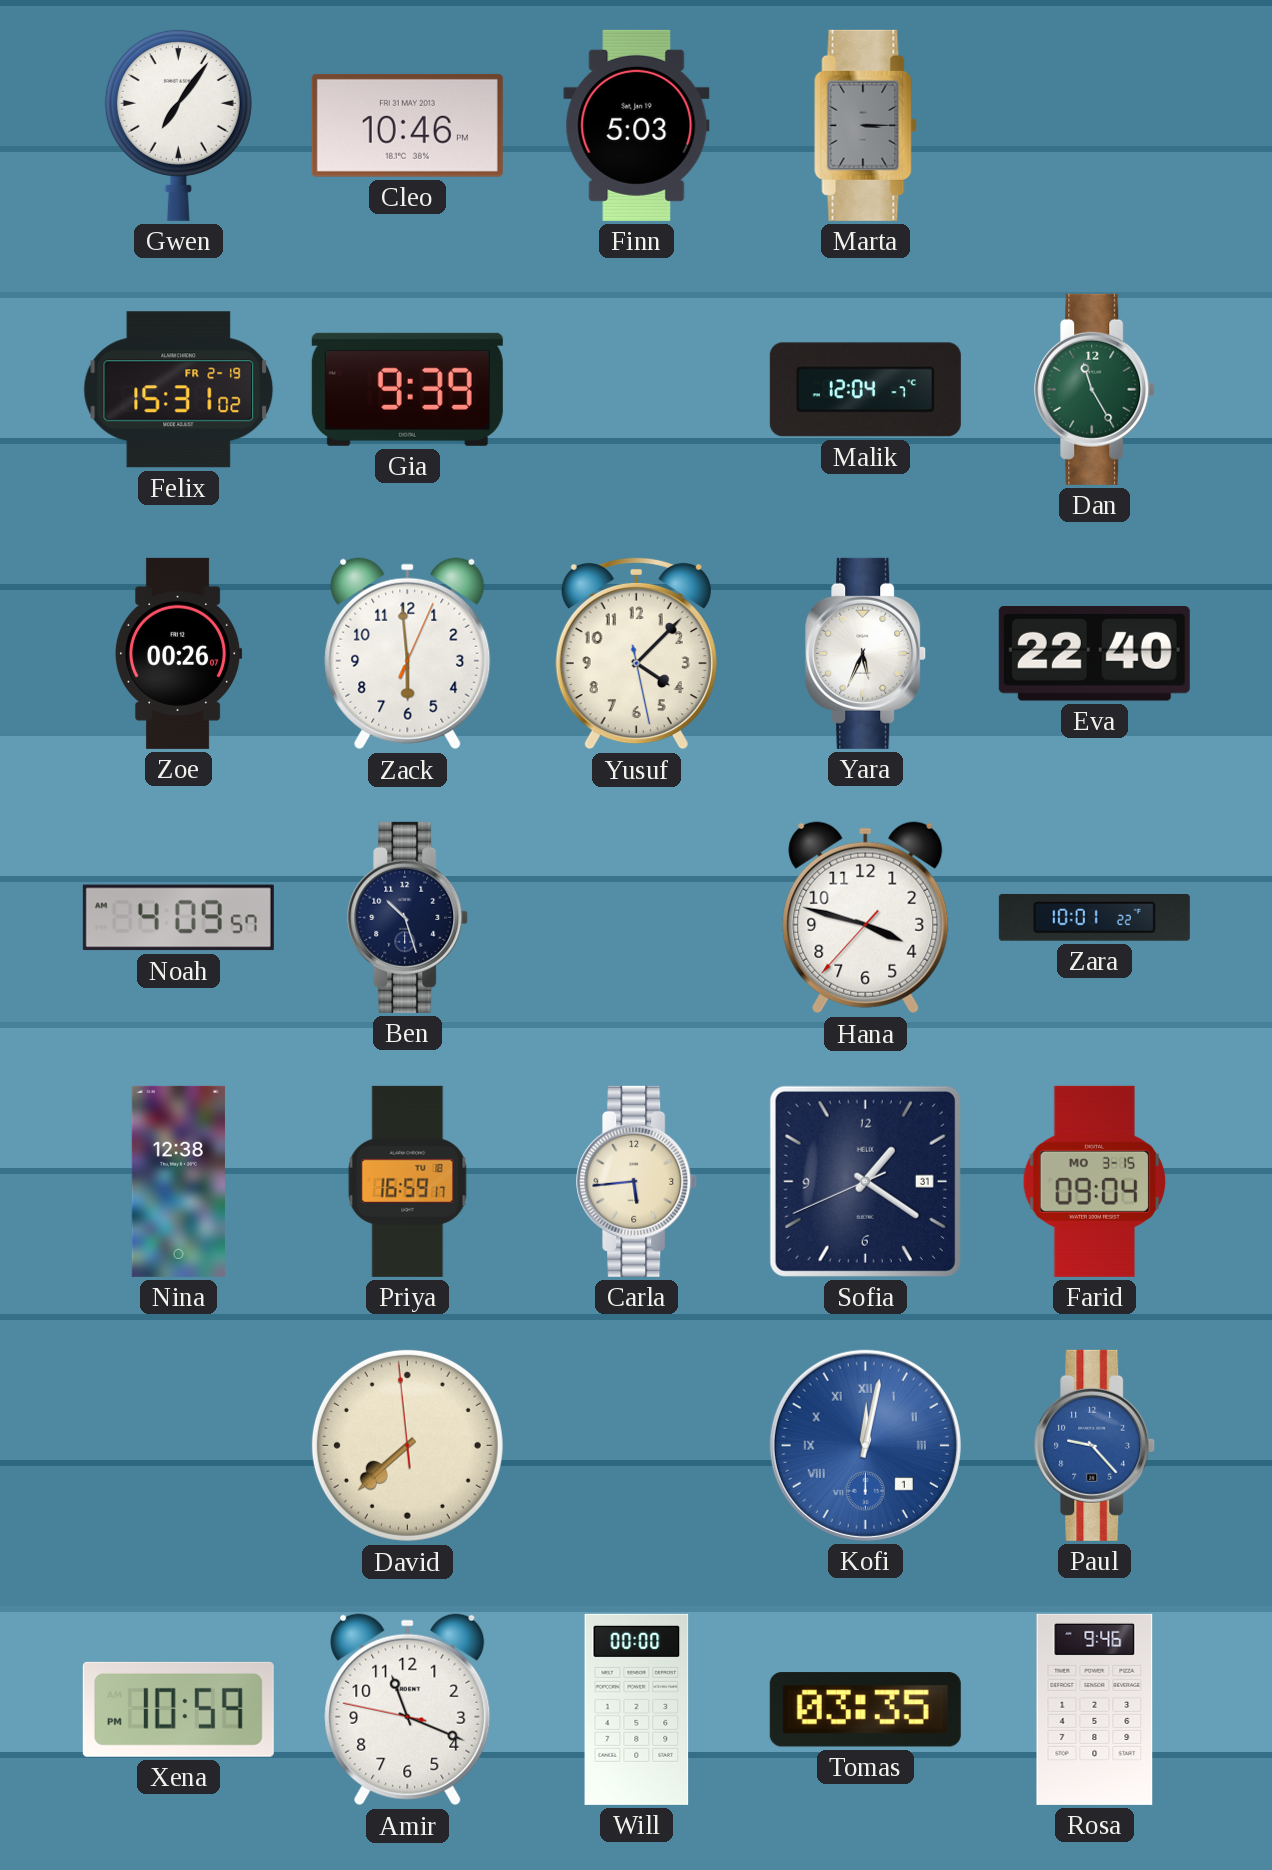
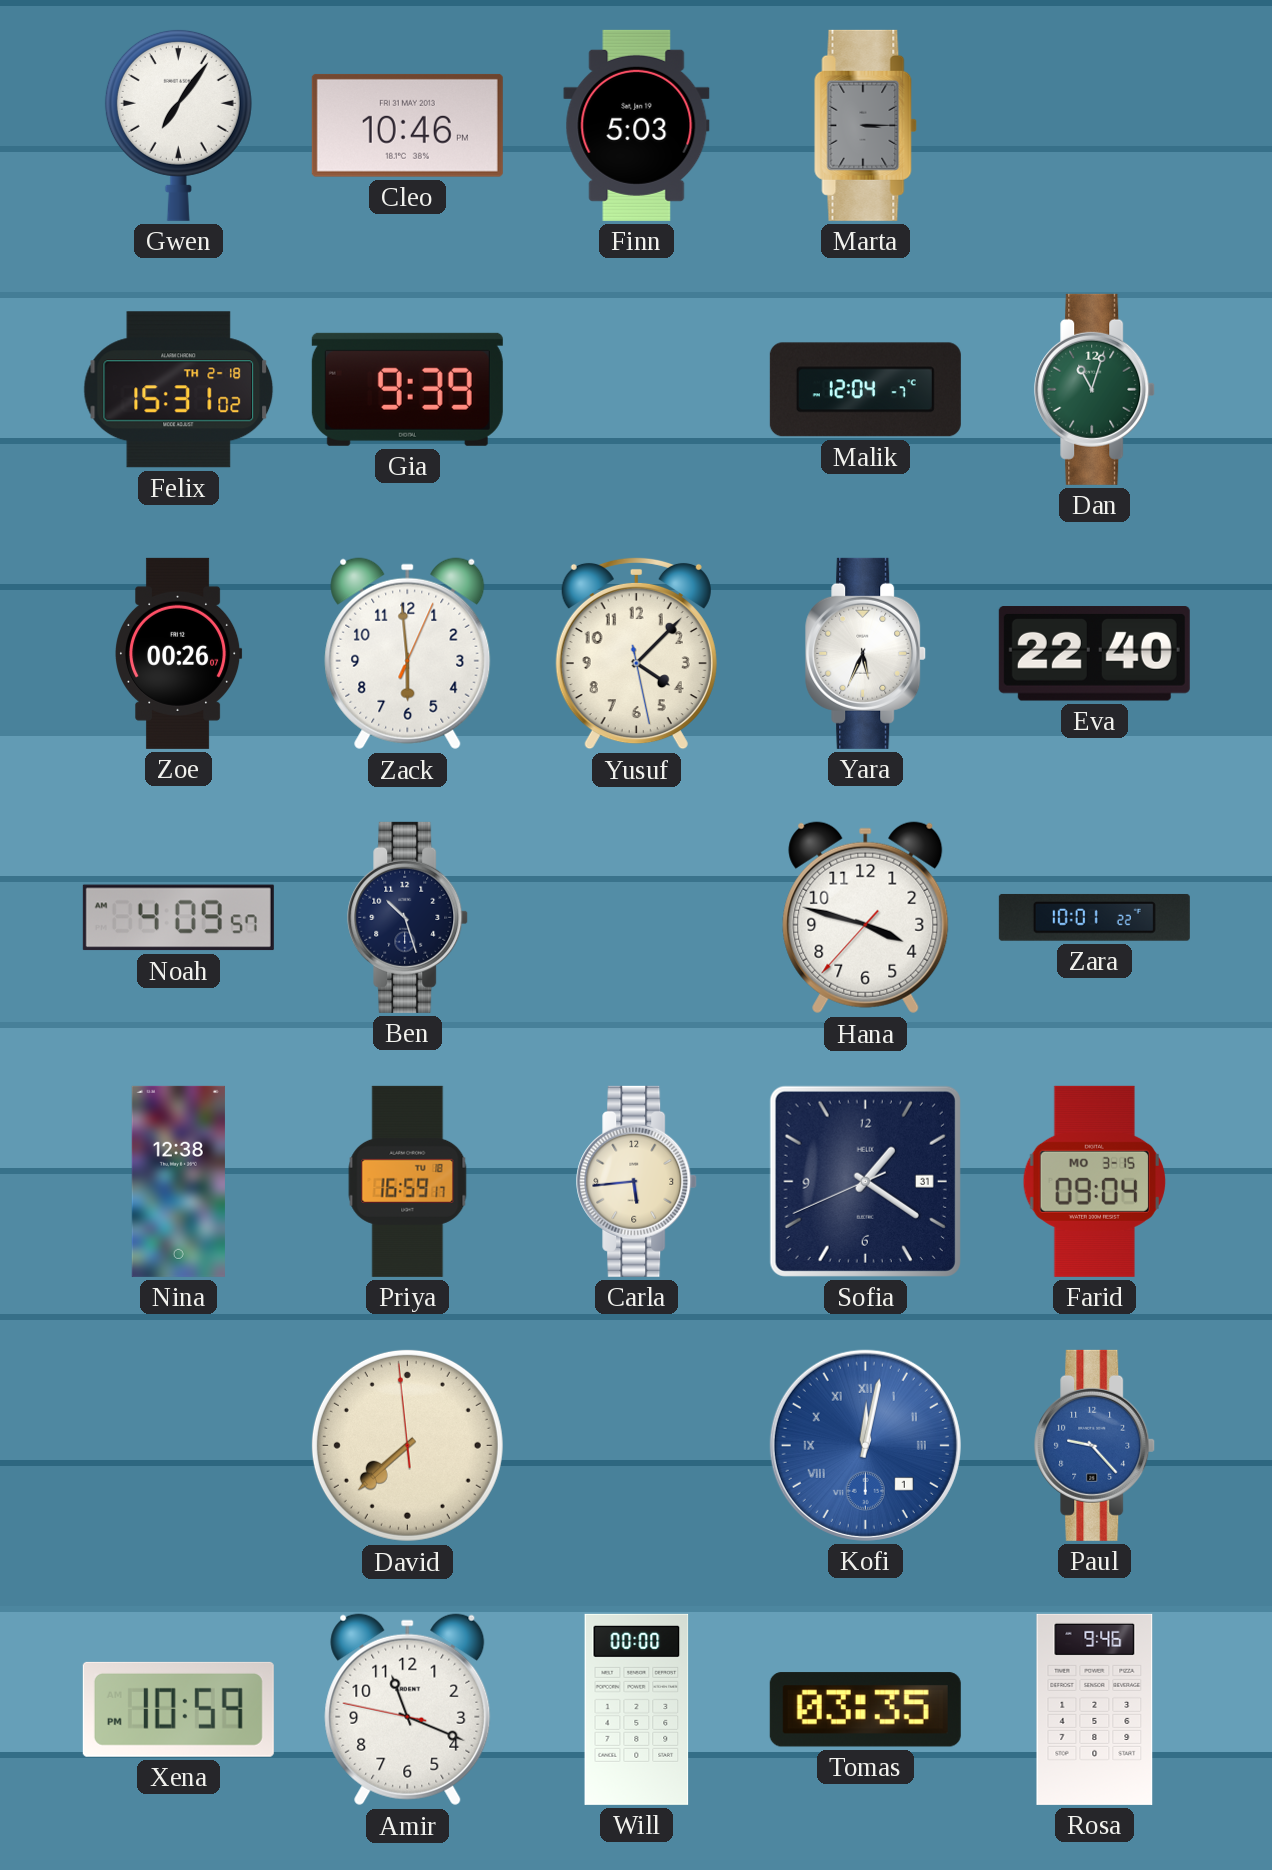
Felix date: FR 2-19 -> TH 2-18 (179, 390)
Dan: 11:25 -> 11:03 (1095, 389)
